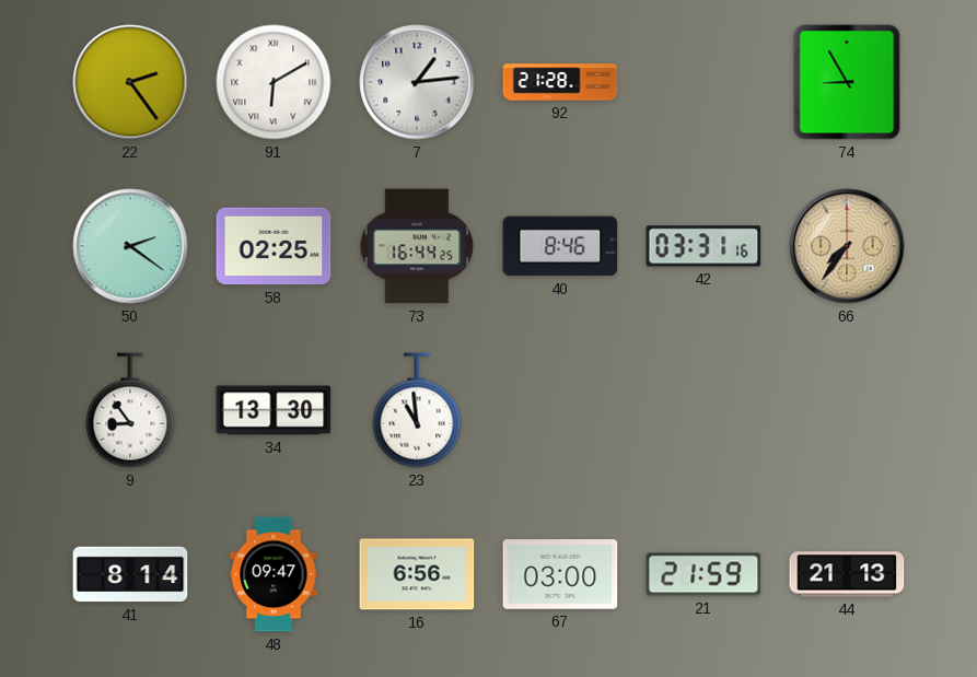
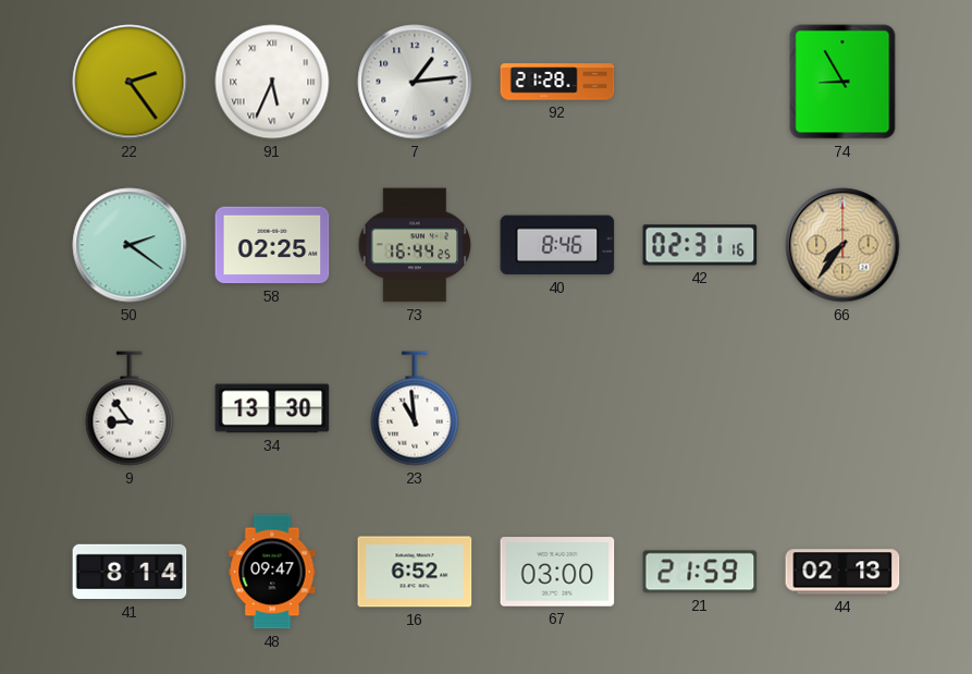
91: 6:10 -> 5:34 (272, 82)
42: 03:31 -> 02:31 (700, 245)
16: 6:56 -> 6:52 (415, 572)
44: 21:13 -> 02:13 (842, 572)
